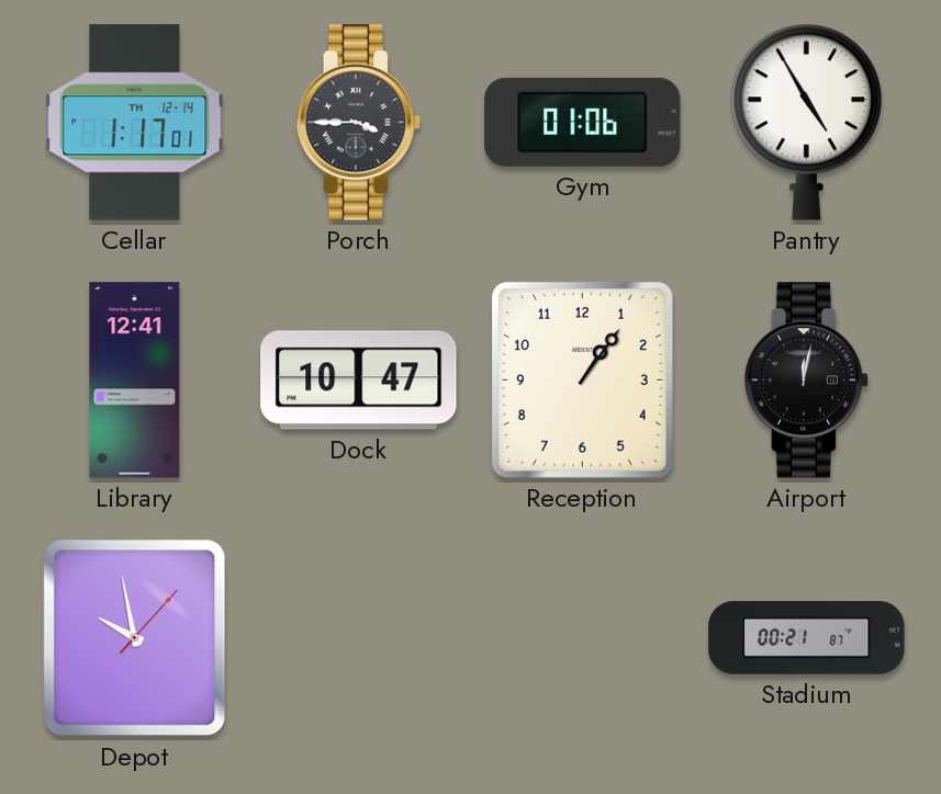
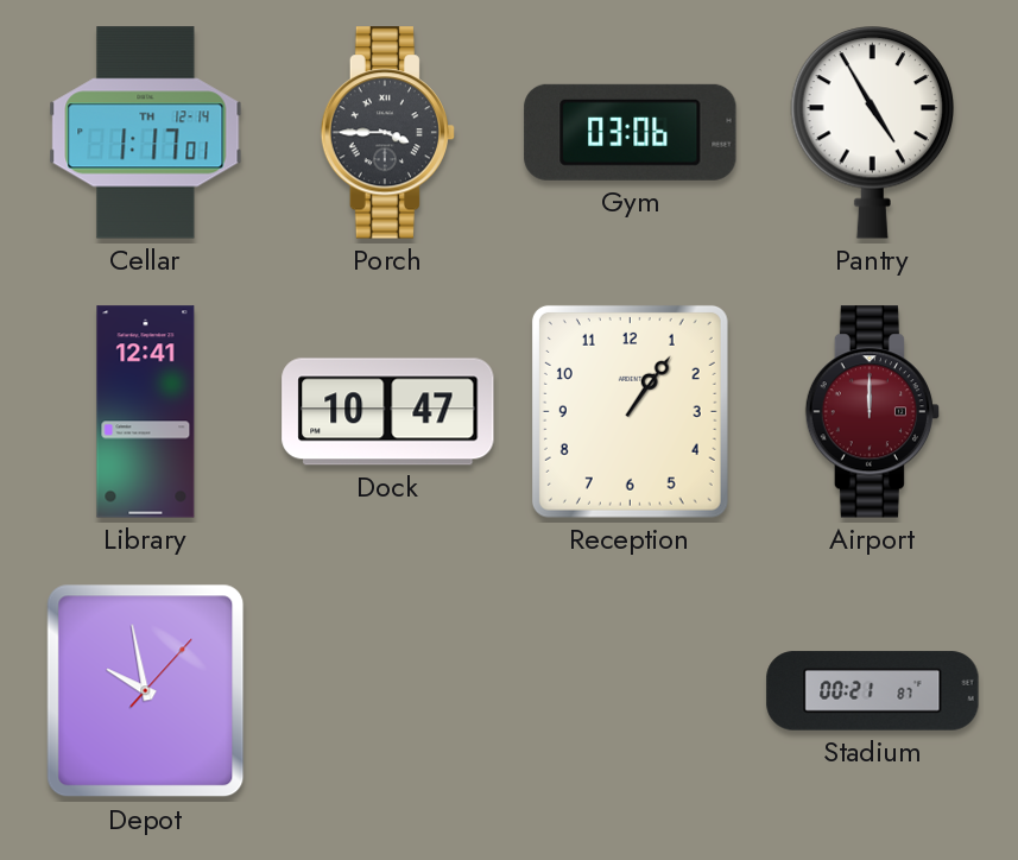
Gym: 01:06 -> 03:06 (631, 132)
Airport: 12:02 -> 12:00 (873, 412)
Airport dial: black -> burgundy (873, 412)
